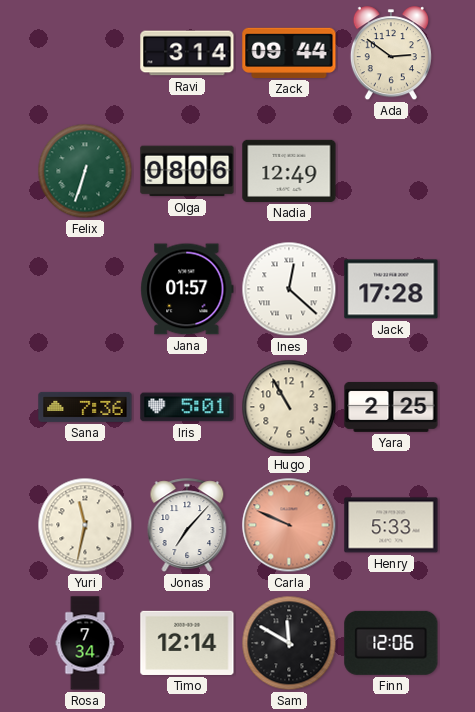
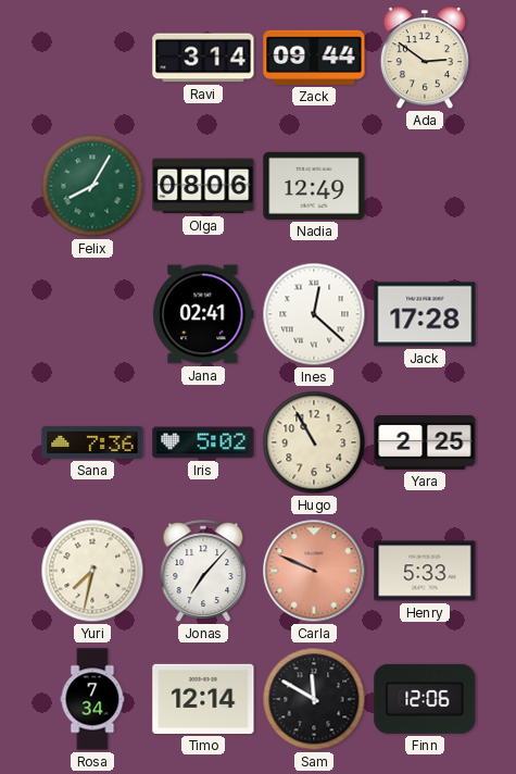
Felix: 6:33 -> 8:05 (92, 186)
Jana: 01:57 -> 02:41 (203, 314)
Iris: 5:01 -> 5:02 (203, 442)
Yuri: 11:32 -> 7:32 (92, 571)
